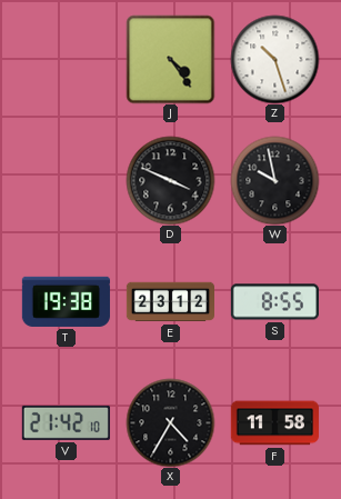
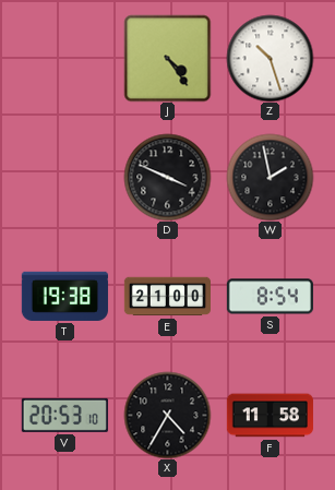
W: 9:58 -> 1:58 (270, 177)
E: 23:12 -> 21:00 (167, 297)
S: 8:55 -> 8:54 (270, 297)
V: 21:42 -> 20:53 (64, 415)
